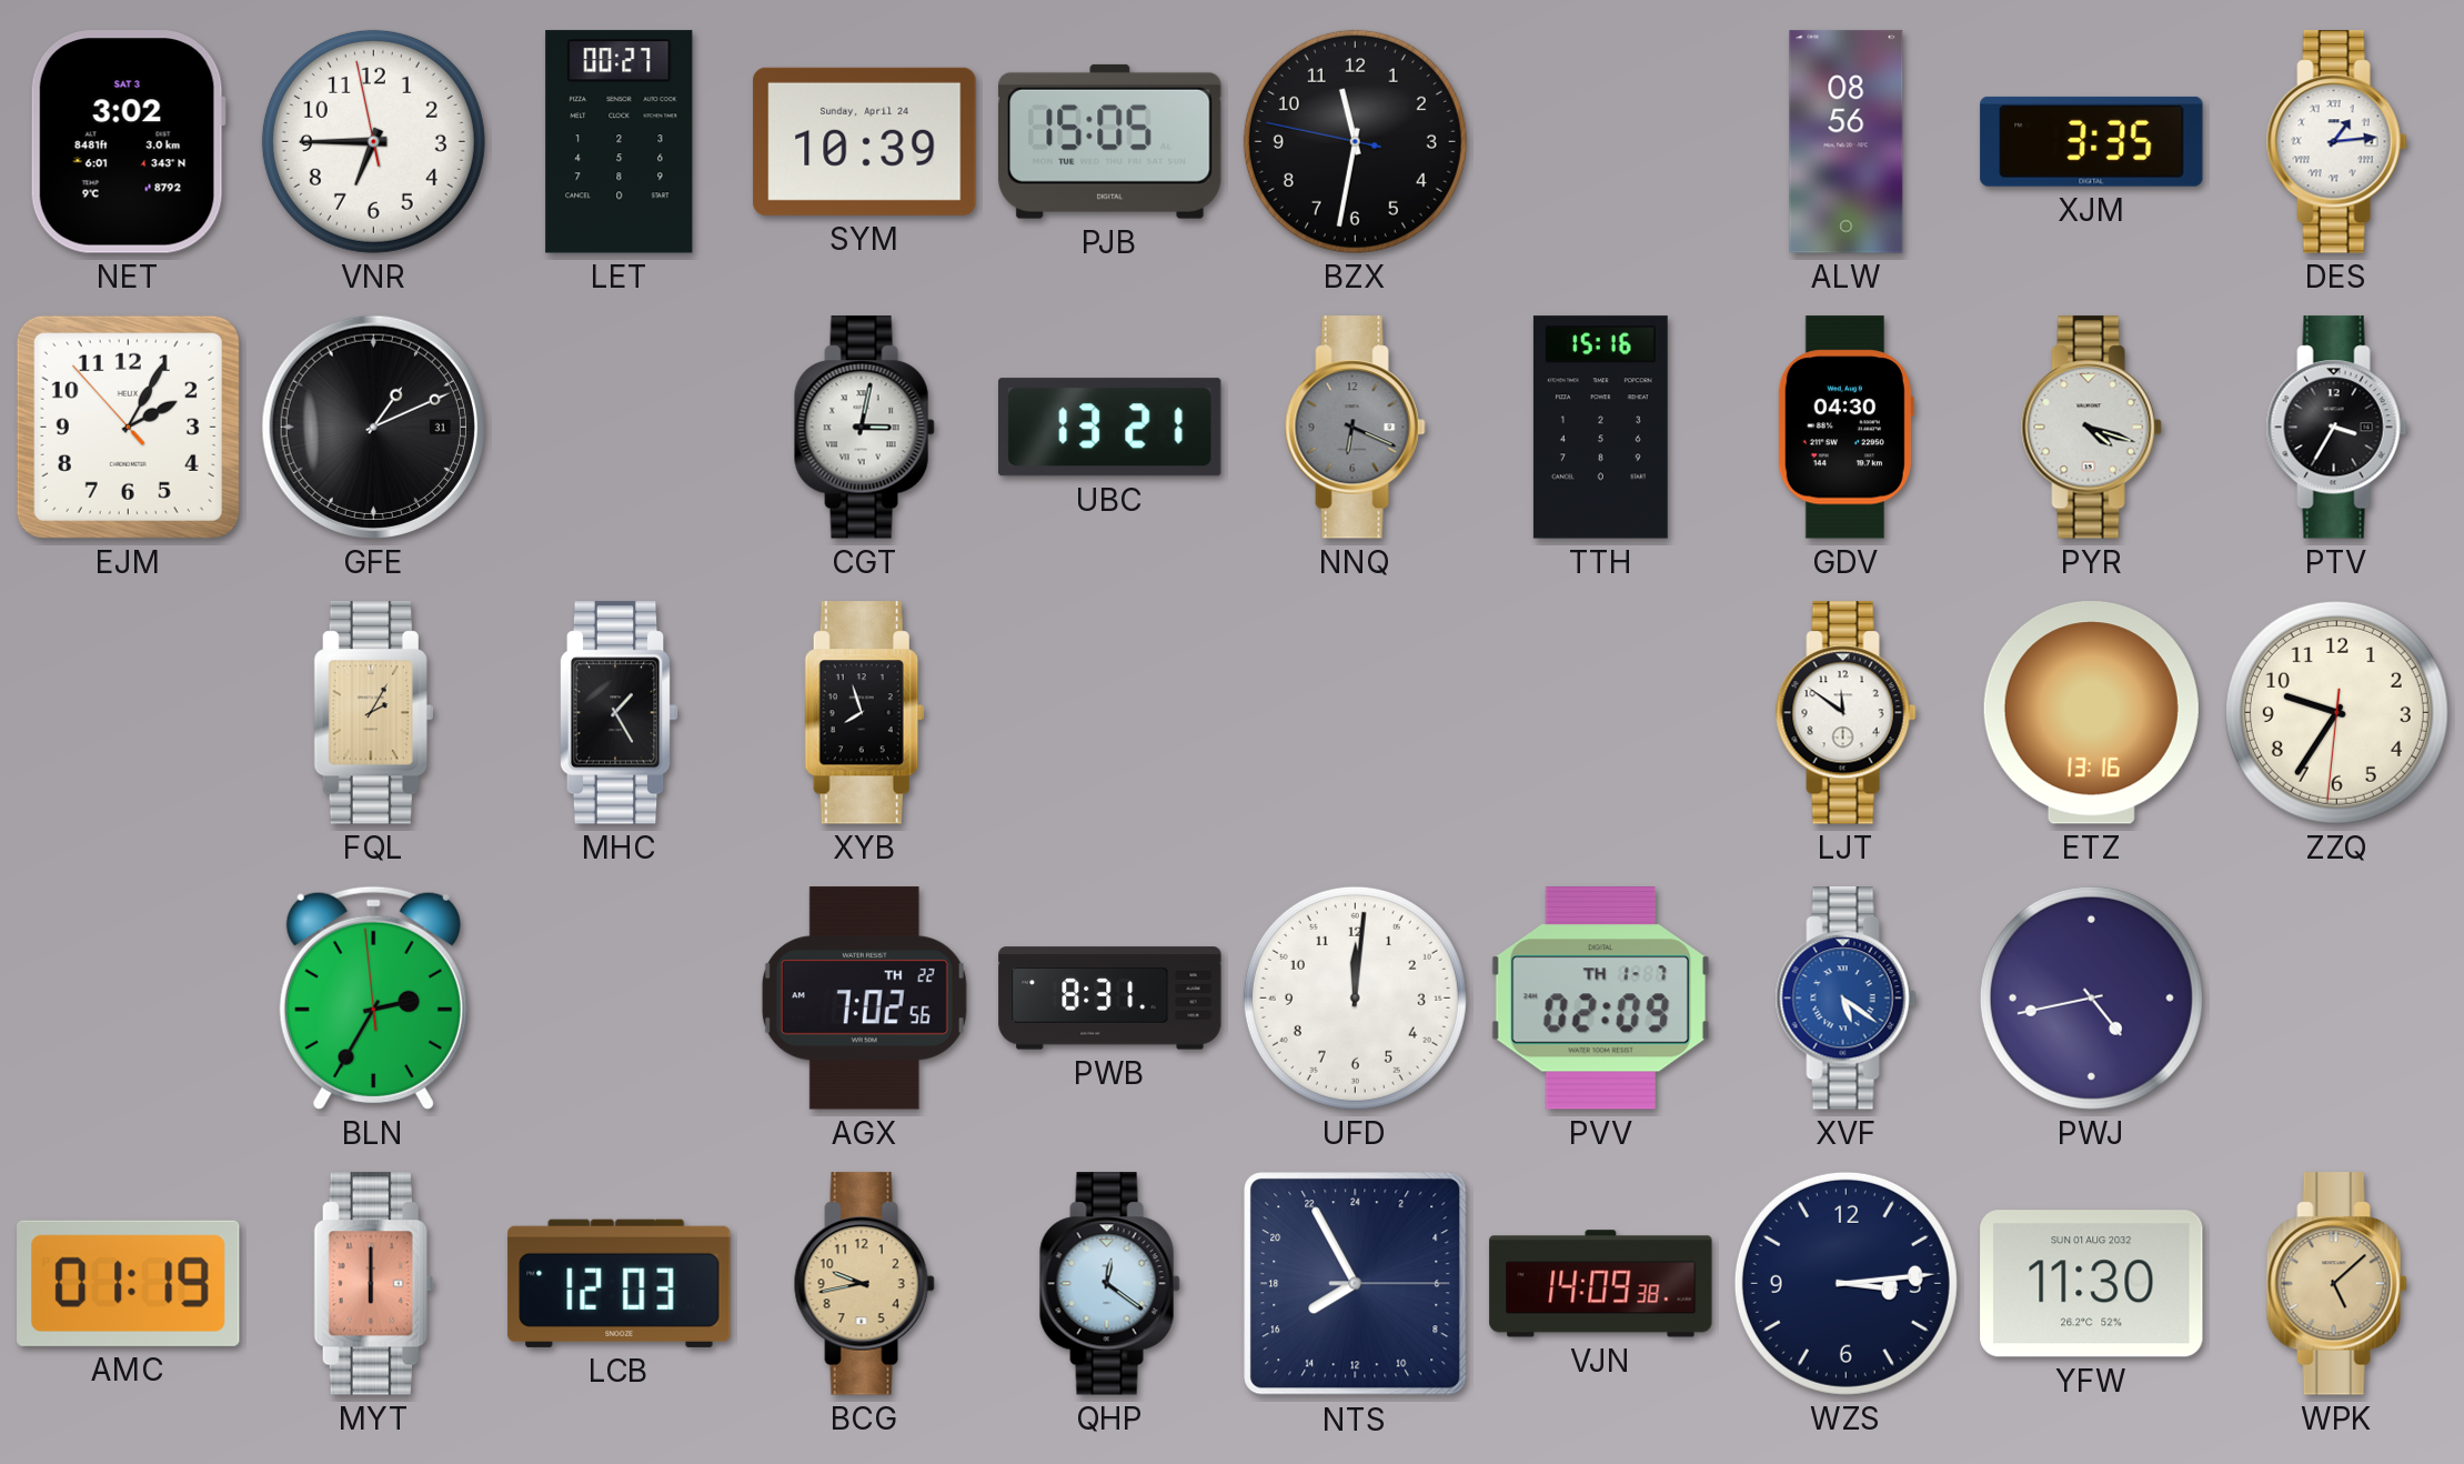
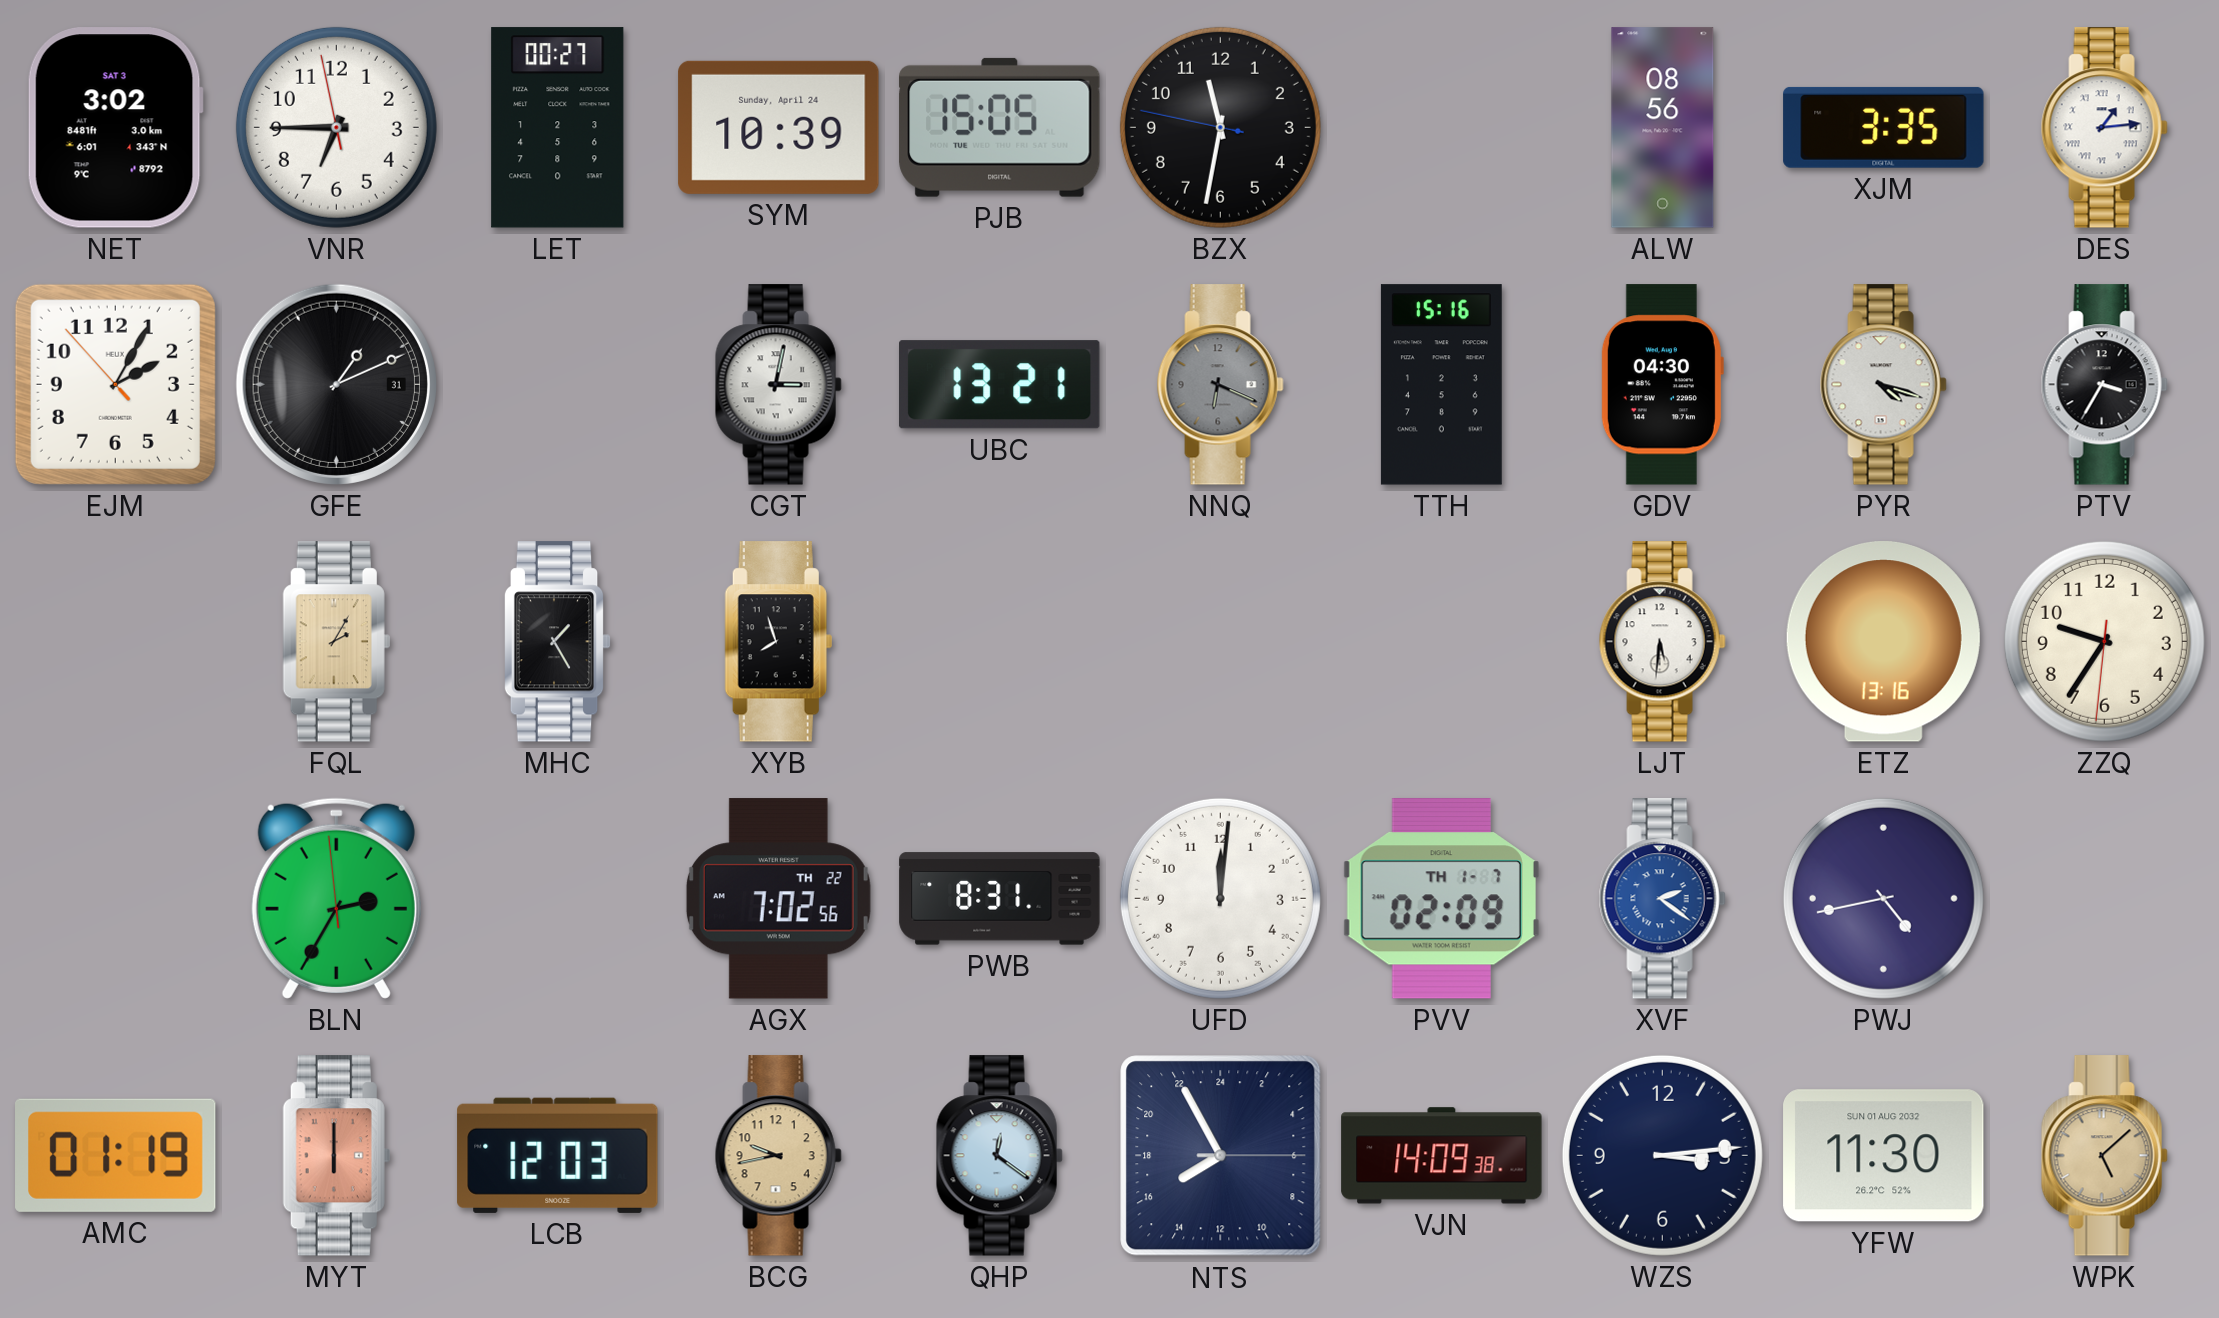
LJT: 11:51 -> 5:31 (1662, 642)
XVF: 5:21 -> 2:21 (1662, 899)
